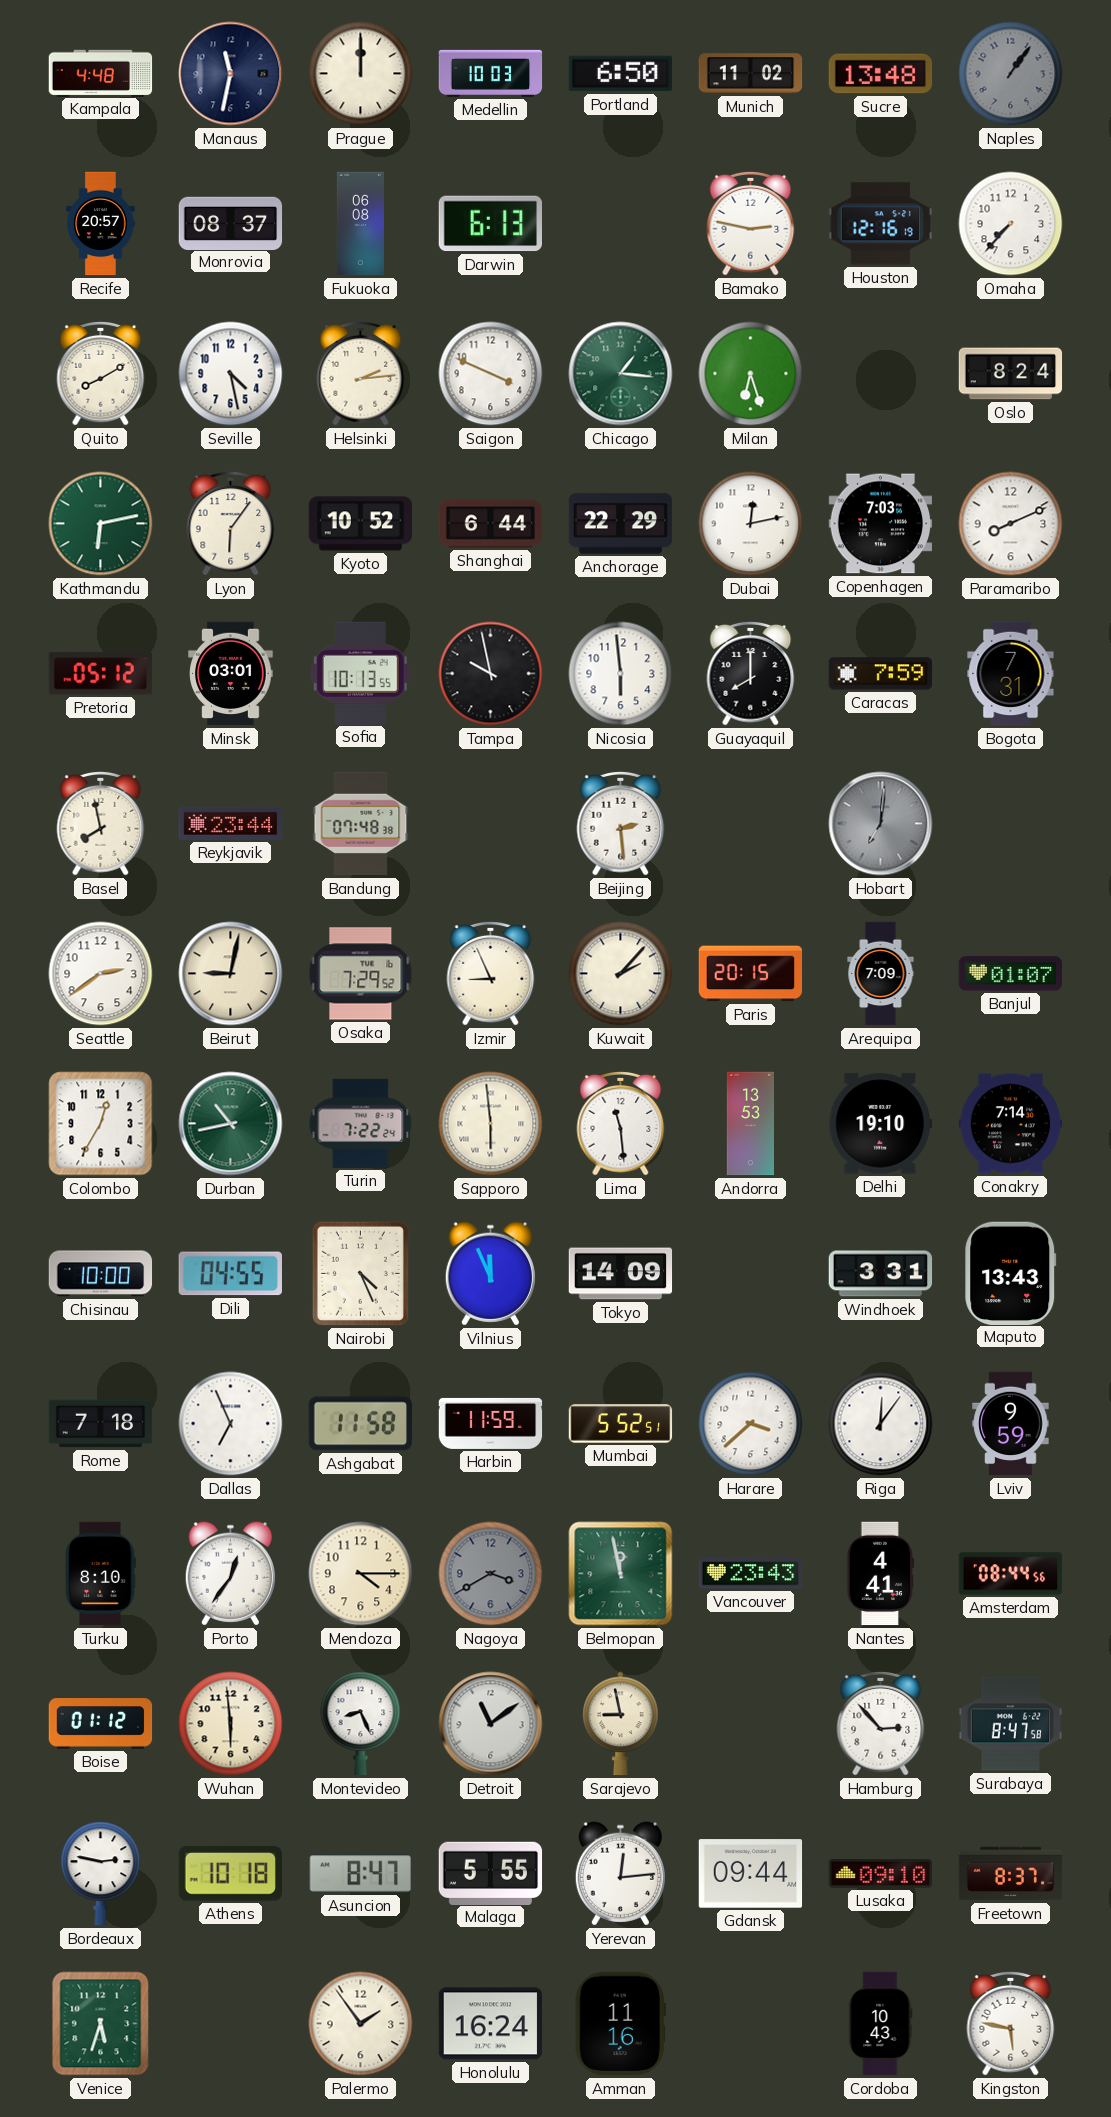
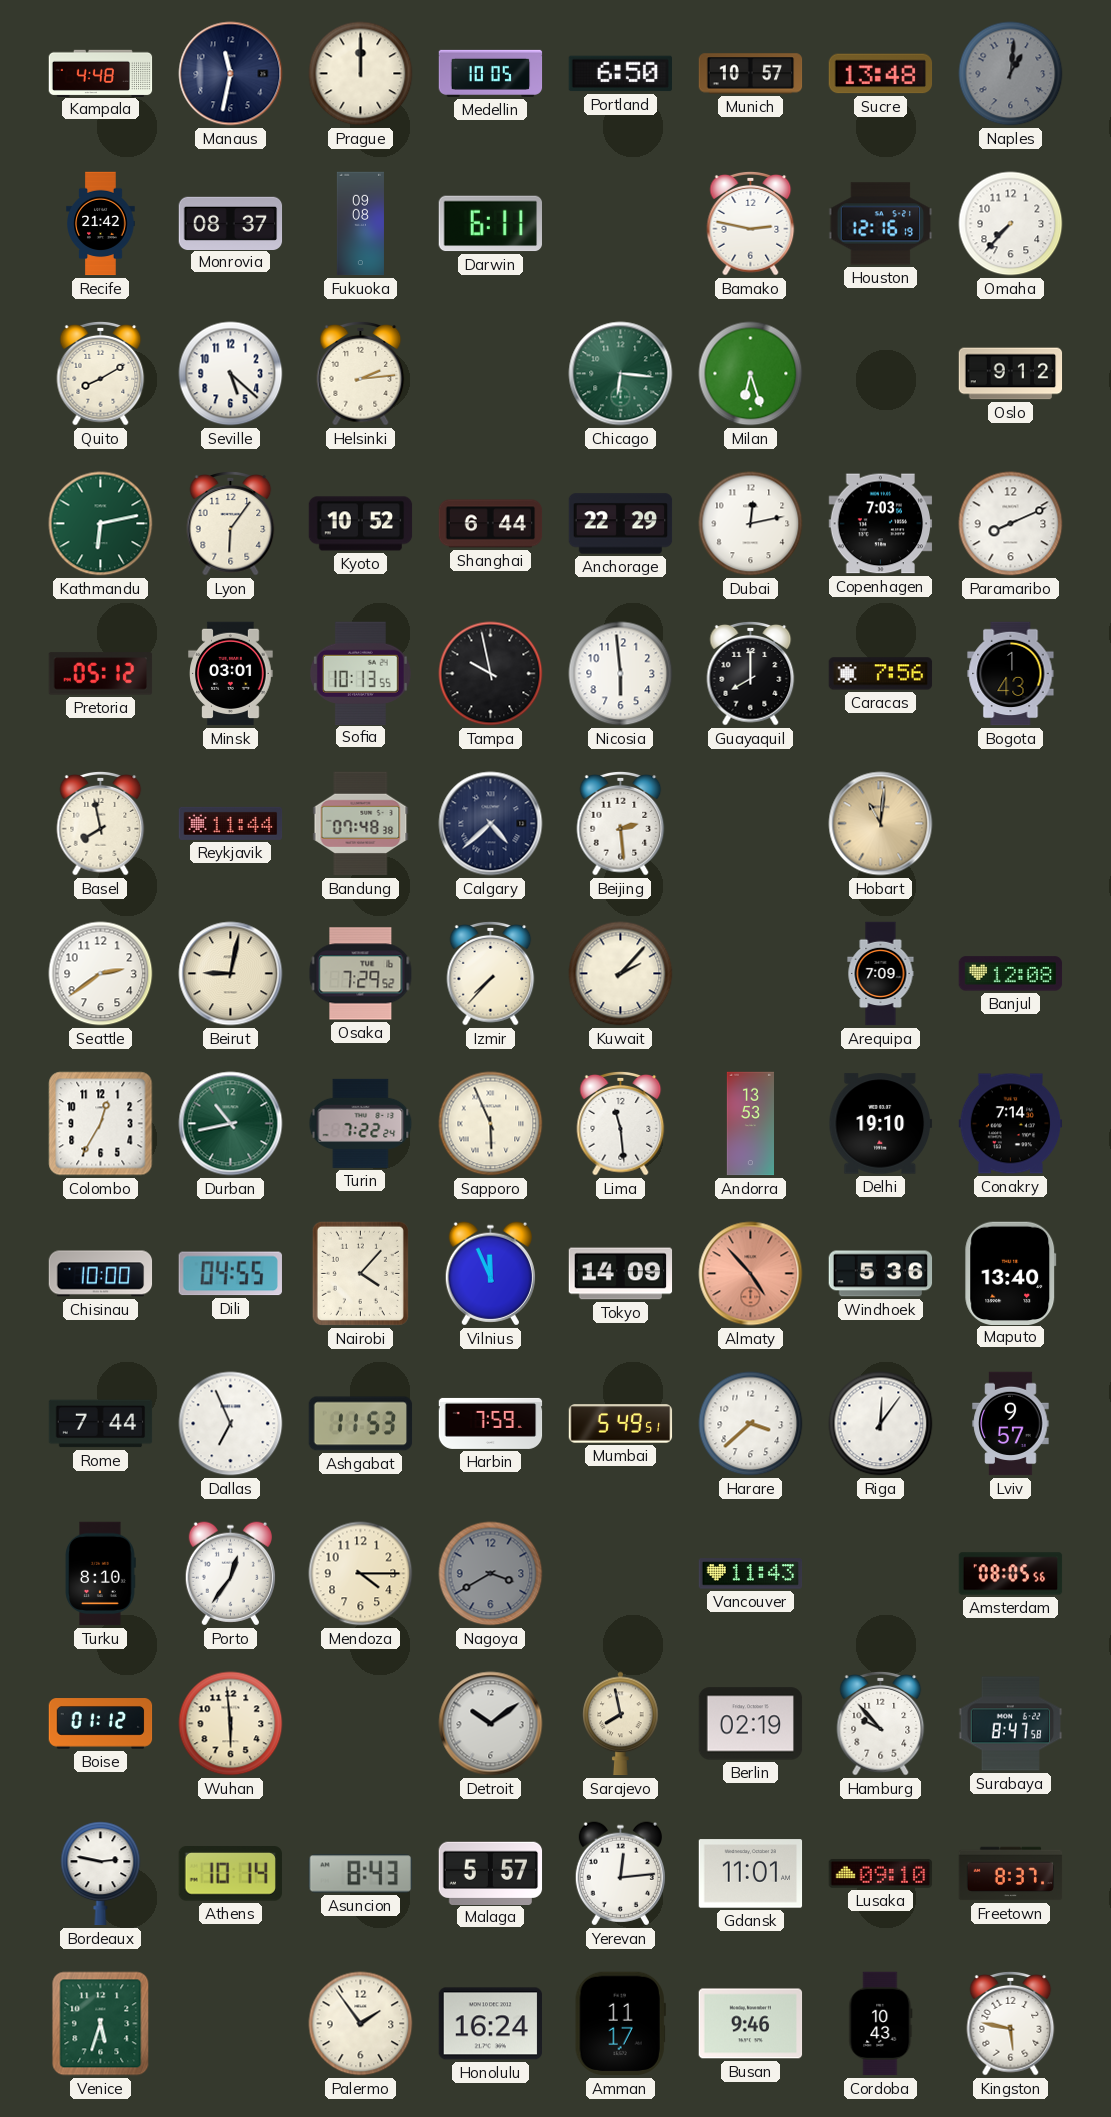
Medellin: 10:03 -> 10:05 (491, 73)
Munich: 11:02 -> 10:57 (751, 74)
Naples: 1:06 -> 1:01 (1011, 74)
Recife: 20:57 -> 21:42 (101, 224)
Fukuoka: 06:08 -> 09:08 (360, 224)
Darwin: 6:13 -> 6:11 (490, 224)
Seville: 4:28 -> 5:22 (231, 374)
Saigon: 3:49 -> none (491, 374)
Chicago: 1:16 -> 6:16 (621, 374)
Oslo: 8:24 -> 9:12 (1011, 374)
Caracas: 7:59 -> 7:56 (881, 674)
Bogota: 7:31 -> 1:43 (1011, 674)
Reykjavik: 23:44 -> 11:44 (231, 823)
Calgary: none -> 4:38 (491, 824)
Hobart: 7:01 -> 11:01 (881, 824)
Hobart dial: grey -> champagne (881, 824)
Izmir: 8:56 -> 7:37 (491, 973)
Paris: 20:15 -> none (751, 974)
Banjul: 01:07 -> 12:08 (1011, 974)
Sapporo: 5:59 -> 5:56 (491, 1124)
Nairobi: 4:26 -> 4:07 (360, 1273)
Almaty: none -> 4:53 (751, 1274)
Windhoek: 3:31 -> 5:36 (881, 1274)
Maputo: 13:43 -> 13:40 (1011, 1273)
Rome: 7:18 -> 7:44 (101, 1424)
Ashgabat: 11:58 -> 11:53 (361, 1424)
Harbin: 11:59 -> 7:59 (491, 1423)
Mumbai: 5:52 -> 5:49 (621, 1424)
Lviv: 9:59 -> 9:57 (1011, 1424)
Belmopan: 11:58 -> none (621, 1574)
Vancouver: 23:43 -> 11:43 (751, 1574)
Nantes: 4:41 -> none (881, 1574)
Amsterdam: 08:44 -> 08:05 (1011, 1574)
Montevideo: 8:26 -> none (361, 1724)
Detroit: 11:09 -> 10:09 (491, 1724)
Sarajevo: 8:58 -> 7:58 (621, 1724)
Berlin: none -> 02:19 (751, 1724)
Hamburg: 2:53 -> 9:53 (881, 1723)
Athens: 10:18 -> 10:14 (230, 1874)
Asuncion: 8:47 -> 8:43 (360, 1874)
Malaga: 5:55 -> 5:57 (491, 1873)
Gdansk: 09:44 -> 11:01 (751, 1874)
Amman: 11:16 -> 11:17 (620, 2024)
Busan: none -> 9:46 (751, 2024)
